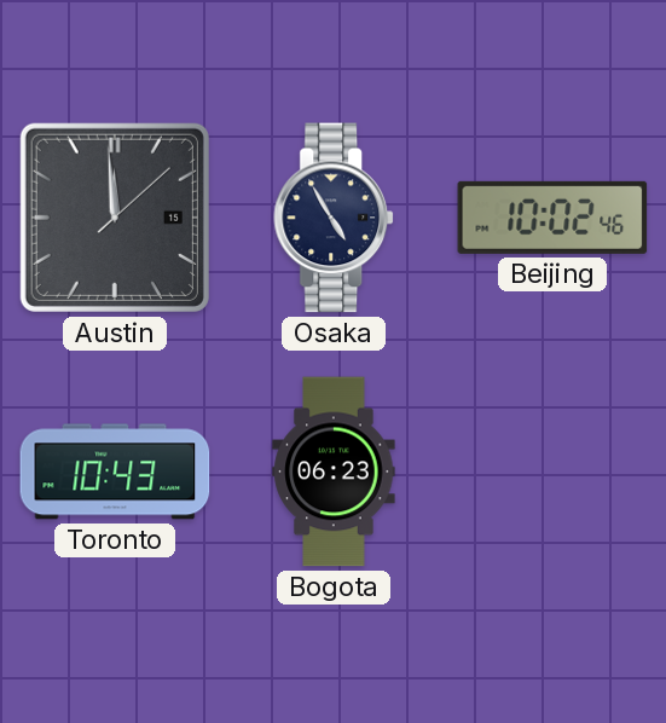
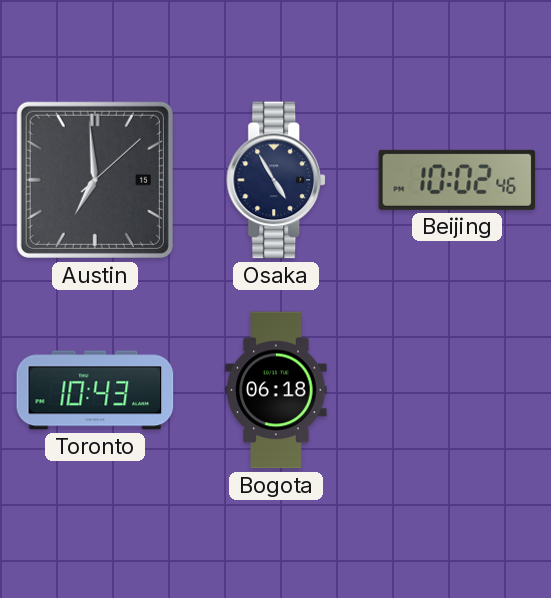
Austin: 11:59 -> 6:59 (95, 180)
Bogota: 06:23 -> 06:18 (276, 390)
